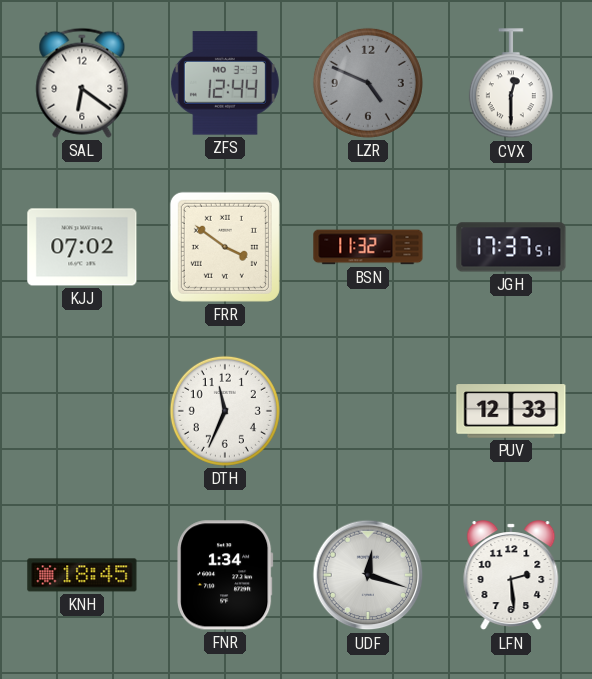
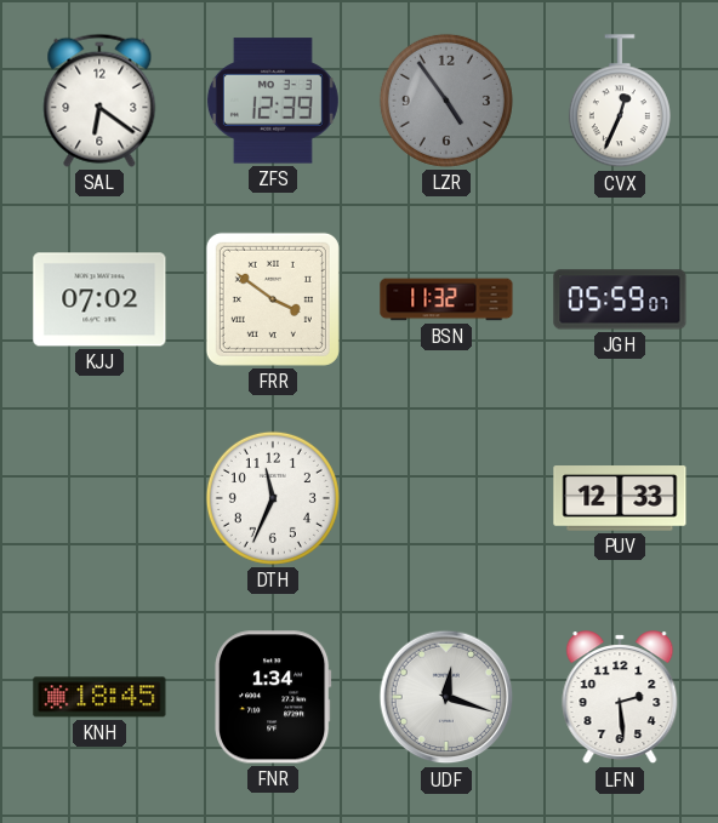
ZFS: 12:44 -> 12:39 (273, 101)
LZR: 4:49 -> 4:54 (446, 101)
CVX: 12:30 -> 12:34 (620, 102)
JGH: 17:37 -> 05:59 (620, 299)
